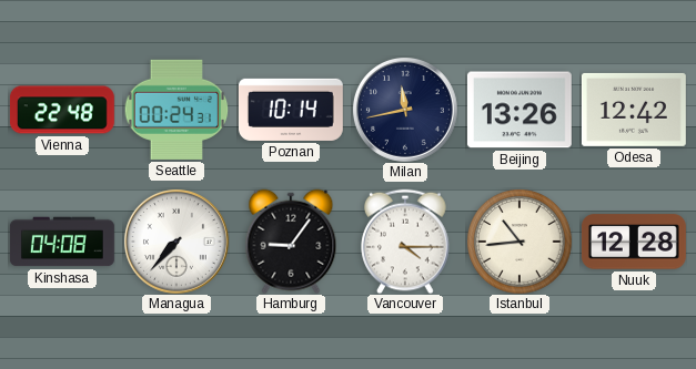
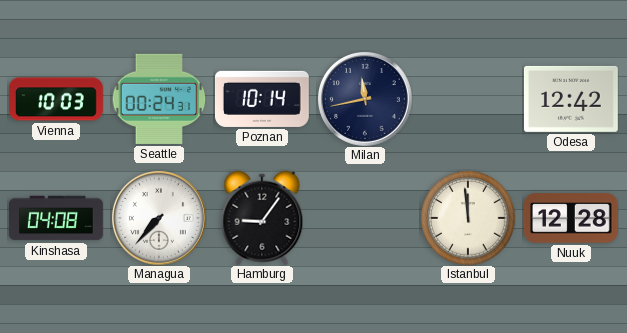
Vienna: 22:48 -> 10:03 (56, 99)
Beijing: 13:26 -> none (520, 110)
Vancouver: 4:15 -> none (405, 242)
Istanbul: 10:44 -> 11:59 (468, 218)
